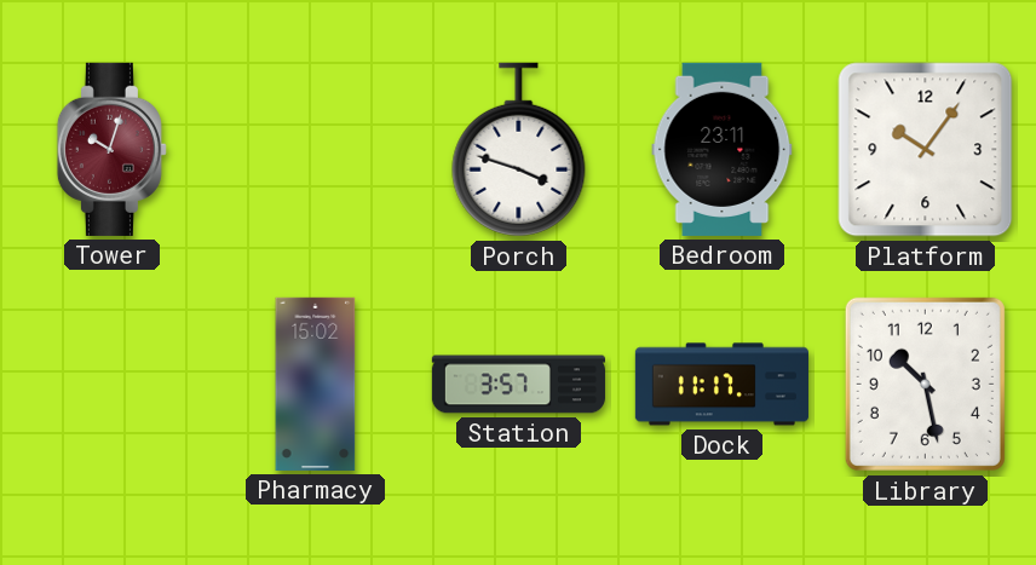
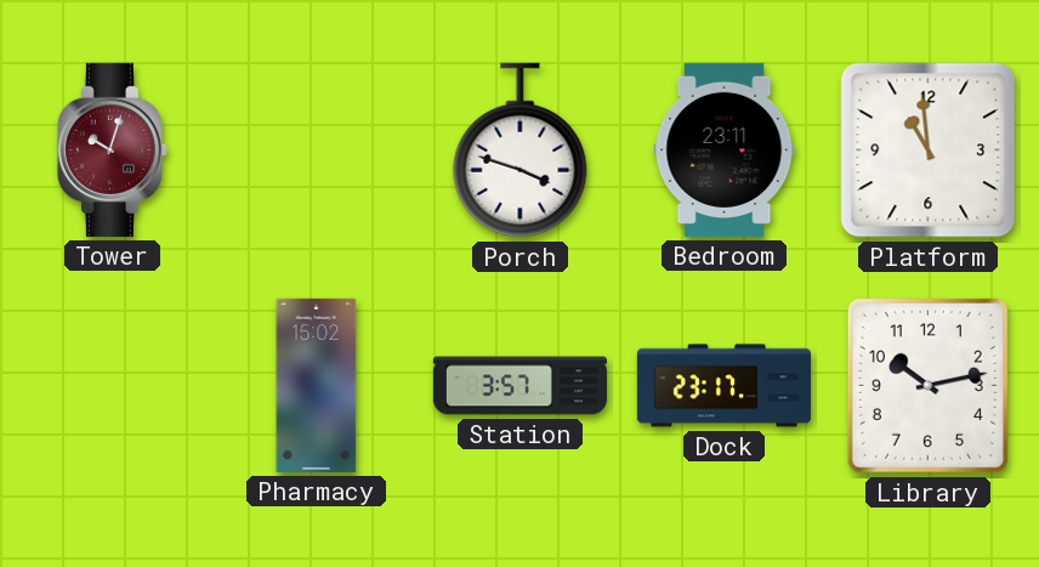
Platform: 10:06 -> 10:59 (929, 151)
Dock: 11:17 -> 23:17 (723, 386)
Library: 10:28 -> 10:13 (927, 385)
